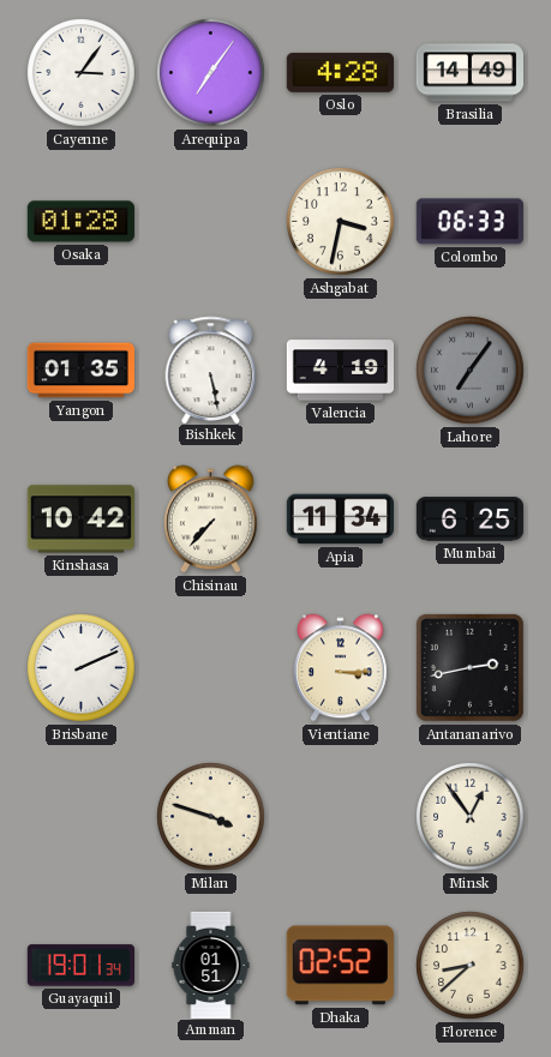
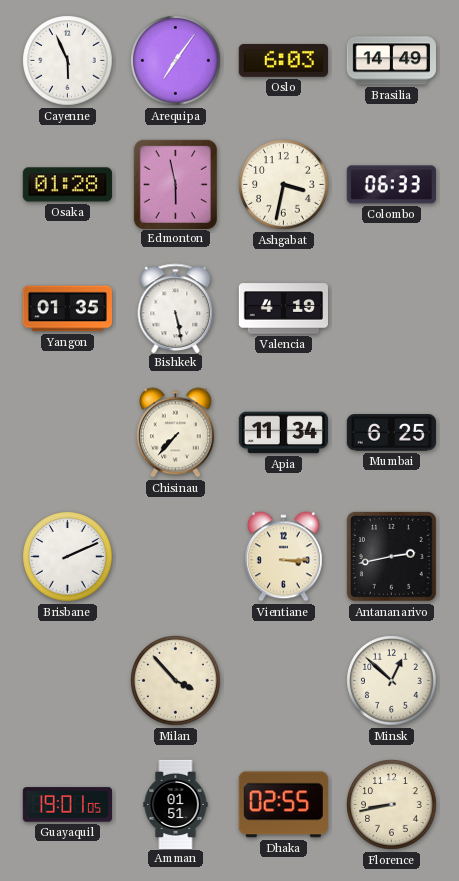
Cayenne: 3:06 -> 5:56 (68, 61)
Oslo: 4:28 -> 6:03 (283, 60)
Edmonton: none -> 5:58 (175, 184)
Lahore: 7:06 -> none (471, 371)
Kinshasa: 10:42 -> none (80, 520)
Milan: 3:48 -> 3:53 (176, 681)
Minsk: 12:54 -> 12:52 (392, 681)
Guayaquil: 19:01:34 -> 19:01:05 (67, 805)
Dhaka: 02:52 -> 02:55 (283, 805)
Florence: 8:38 -> 8:43 (392, 805)
